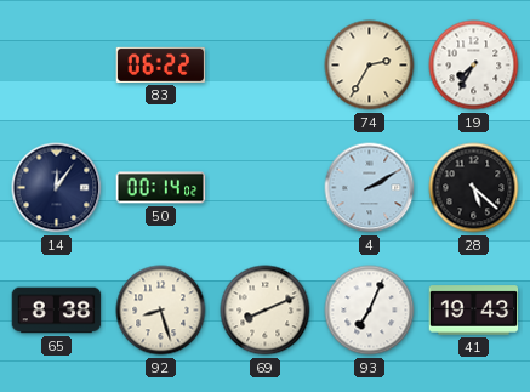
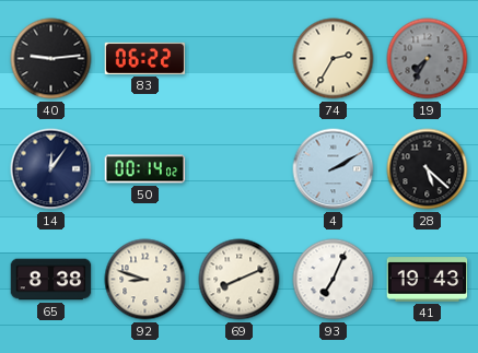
40: none -> 9:14 (51, 59)
19 dial: white -> grey (428, 59)
92: 8:27 -> 8:48 (145, 280)
